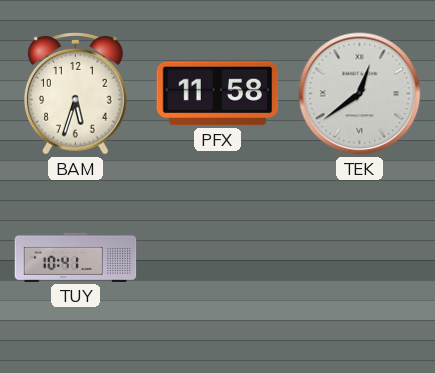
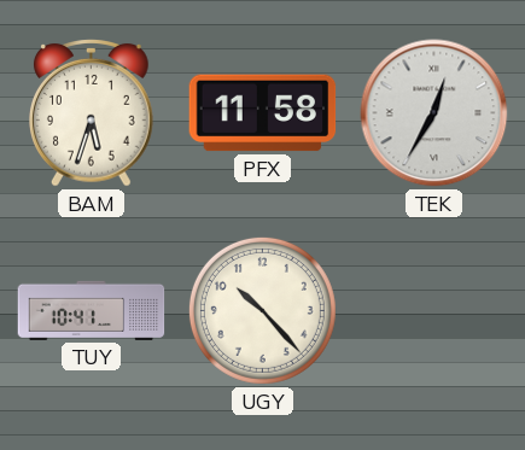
TEK: 12:39 -> 12:35 (434, 113)
UGY: none -> 10:23 (262, 310)
